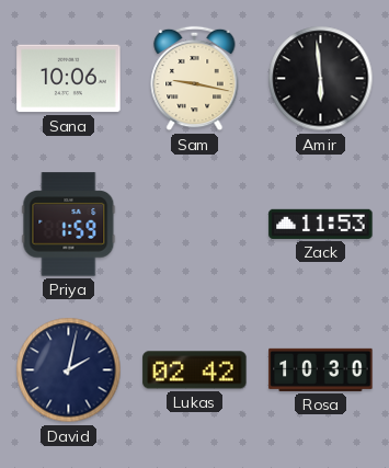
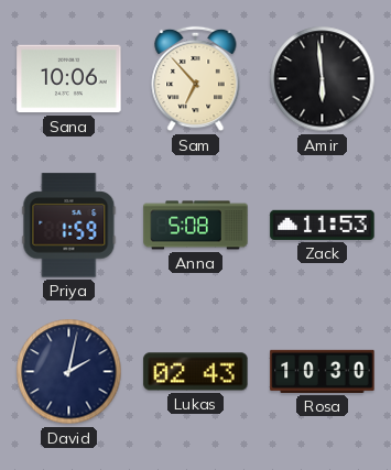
Sam: 9:17 -> 6:53 (196, 79)
Anna: none -> 5:08 (196, 226)
Lukas: 02:42 -> 02:43 (196, 372)
